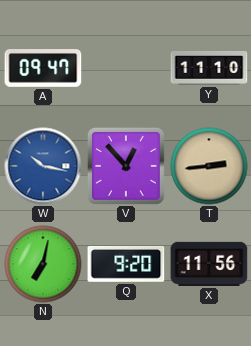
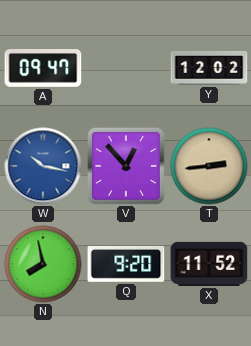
Y: 11:10 -> 12:02 (209, 68)
N: 7:02 -> 7:58 (43, 264)
X: 11:56 -> 11:52 (209, 264)
